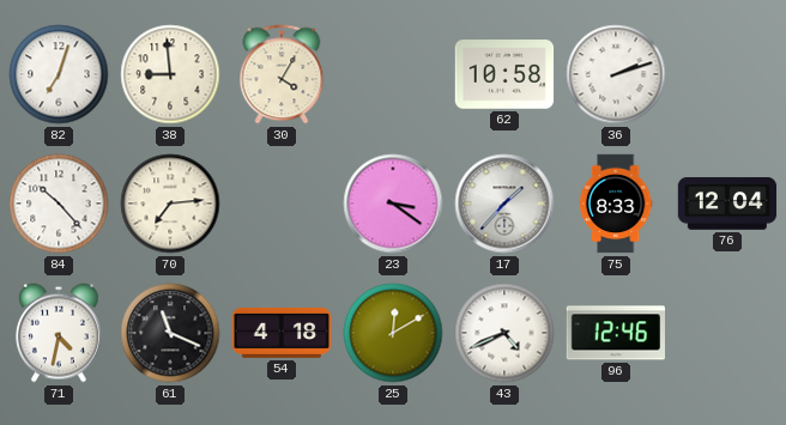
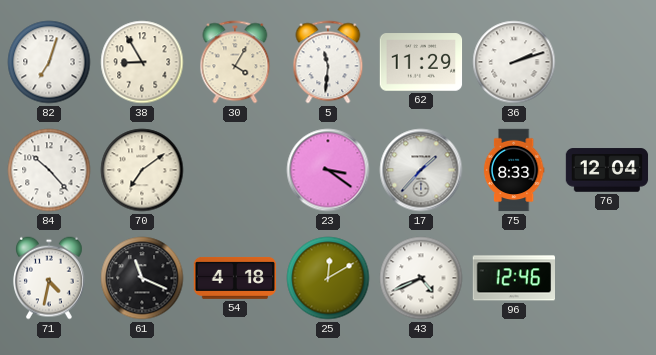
38: 8:59 -> 8:55 (142, 62)
5: none -> 11:31 (328, 62)
62: 10:58 -> 11:29 (421, 62)
70: 7:14 -> 7:09 (142, 170)
